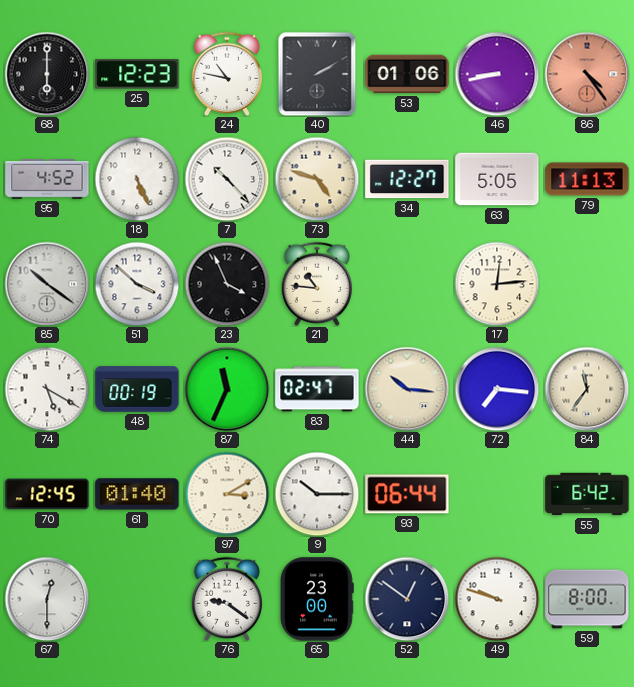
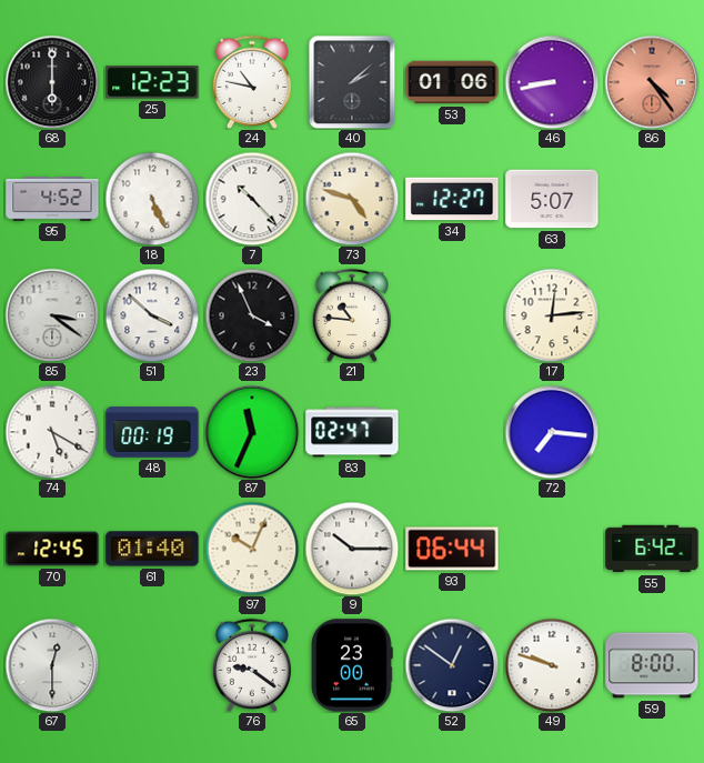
40: 2:10 -> 2:08 (352, 82)
63: 5:05 -> 5:07 (552, 199)
79: 11:13 -> none (587, 179)
85: 10:21 -> 3:21 (52, 315)
44: 10:16 -> none (407, 389)
84: 11:36 -> none (587, 389)
97: 3:10 -> 10:04 (252, 549)
